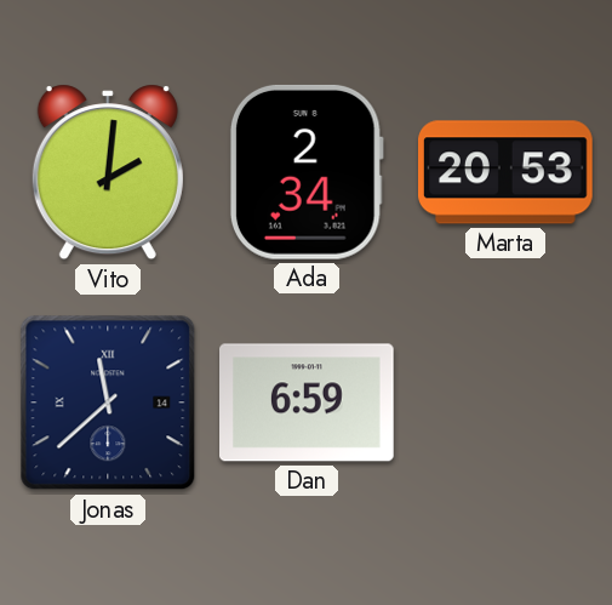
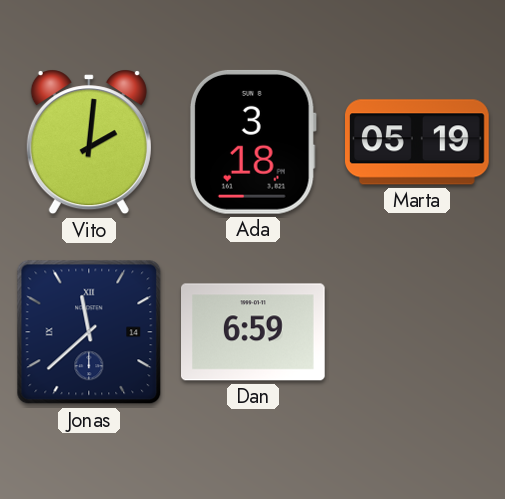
Ada: 2:34 -> 3:18 (253, 142)
Marta: 20:53 -> 05:19 (418, 142)
